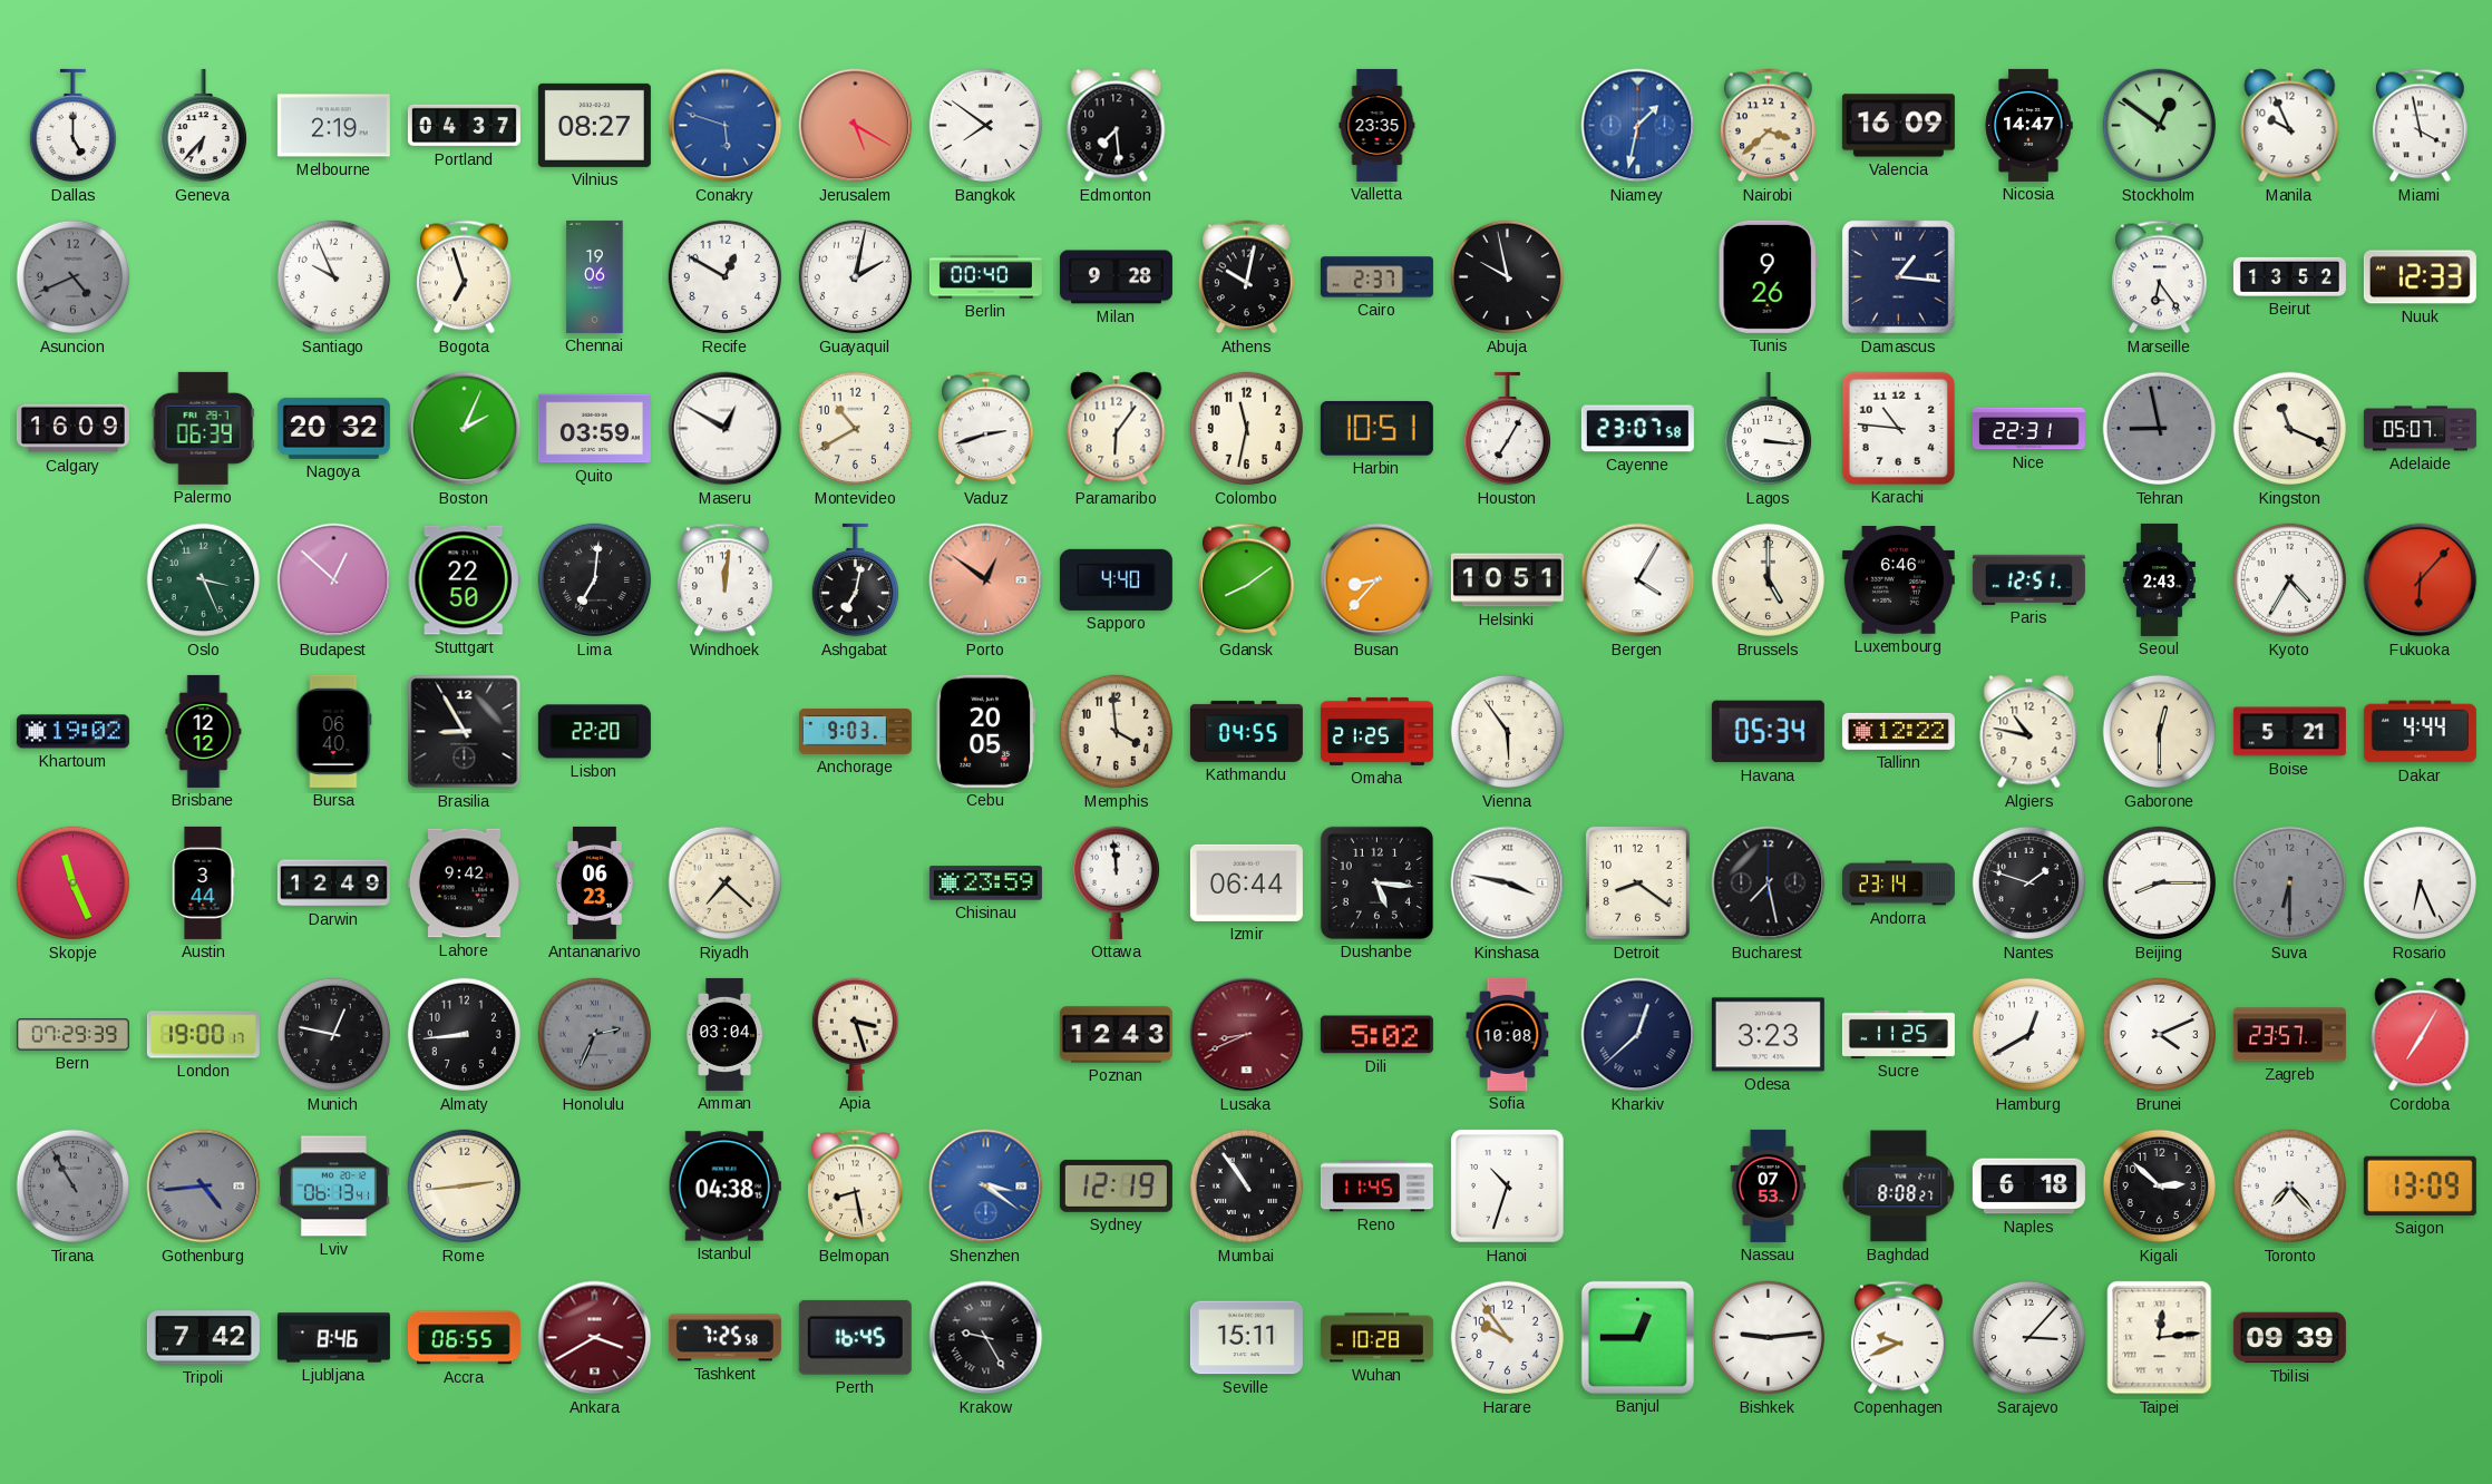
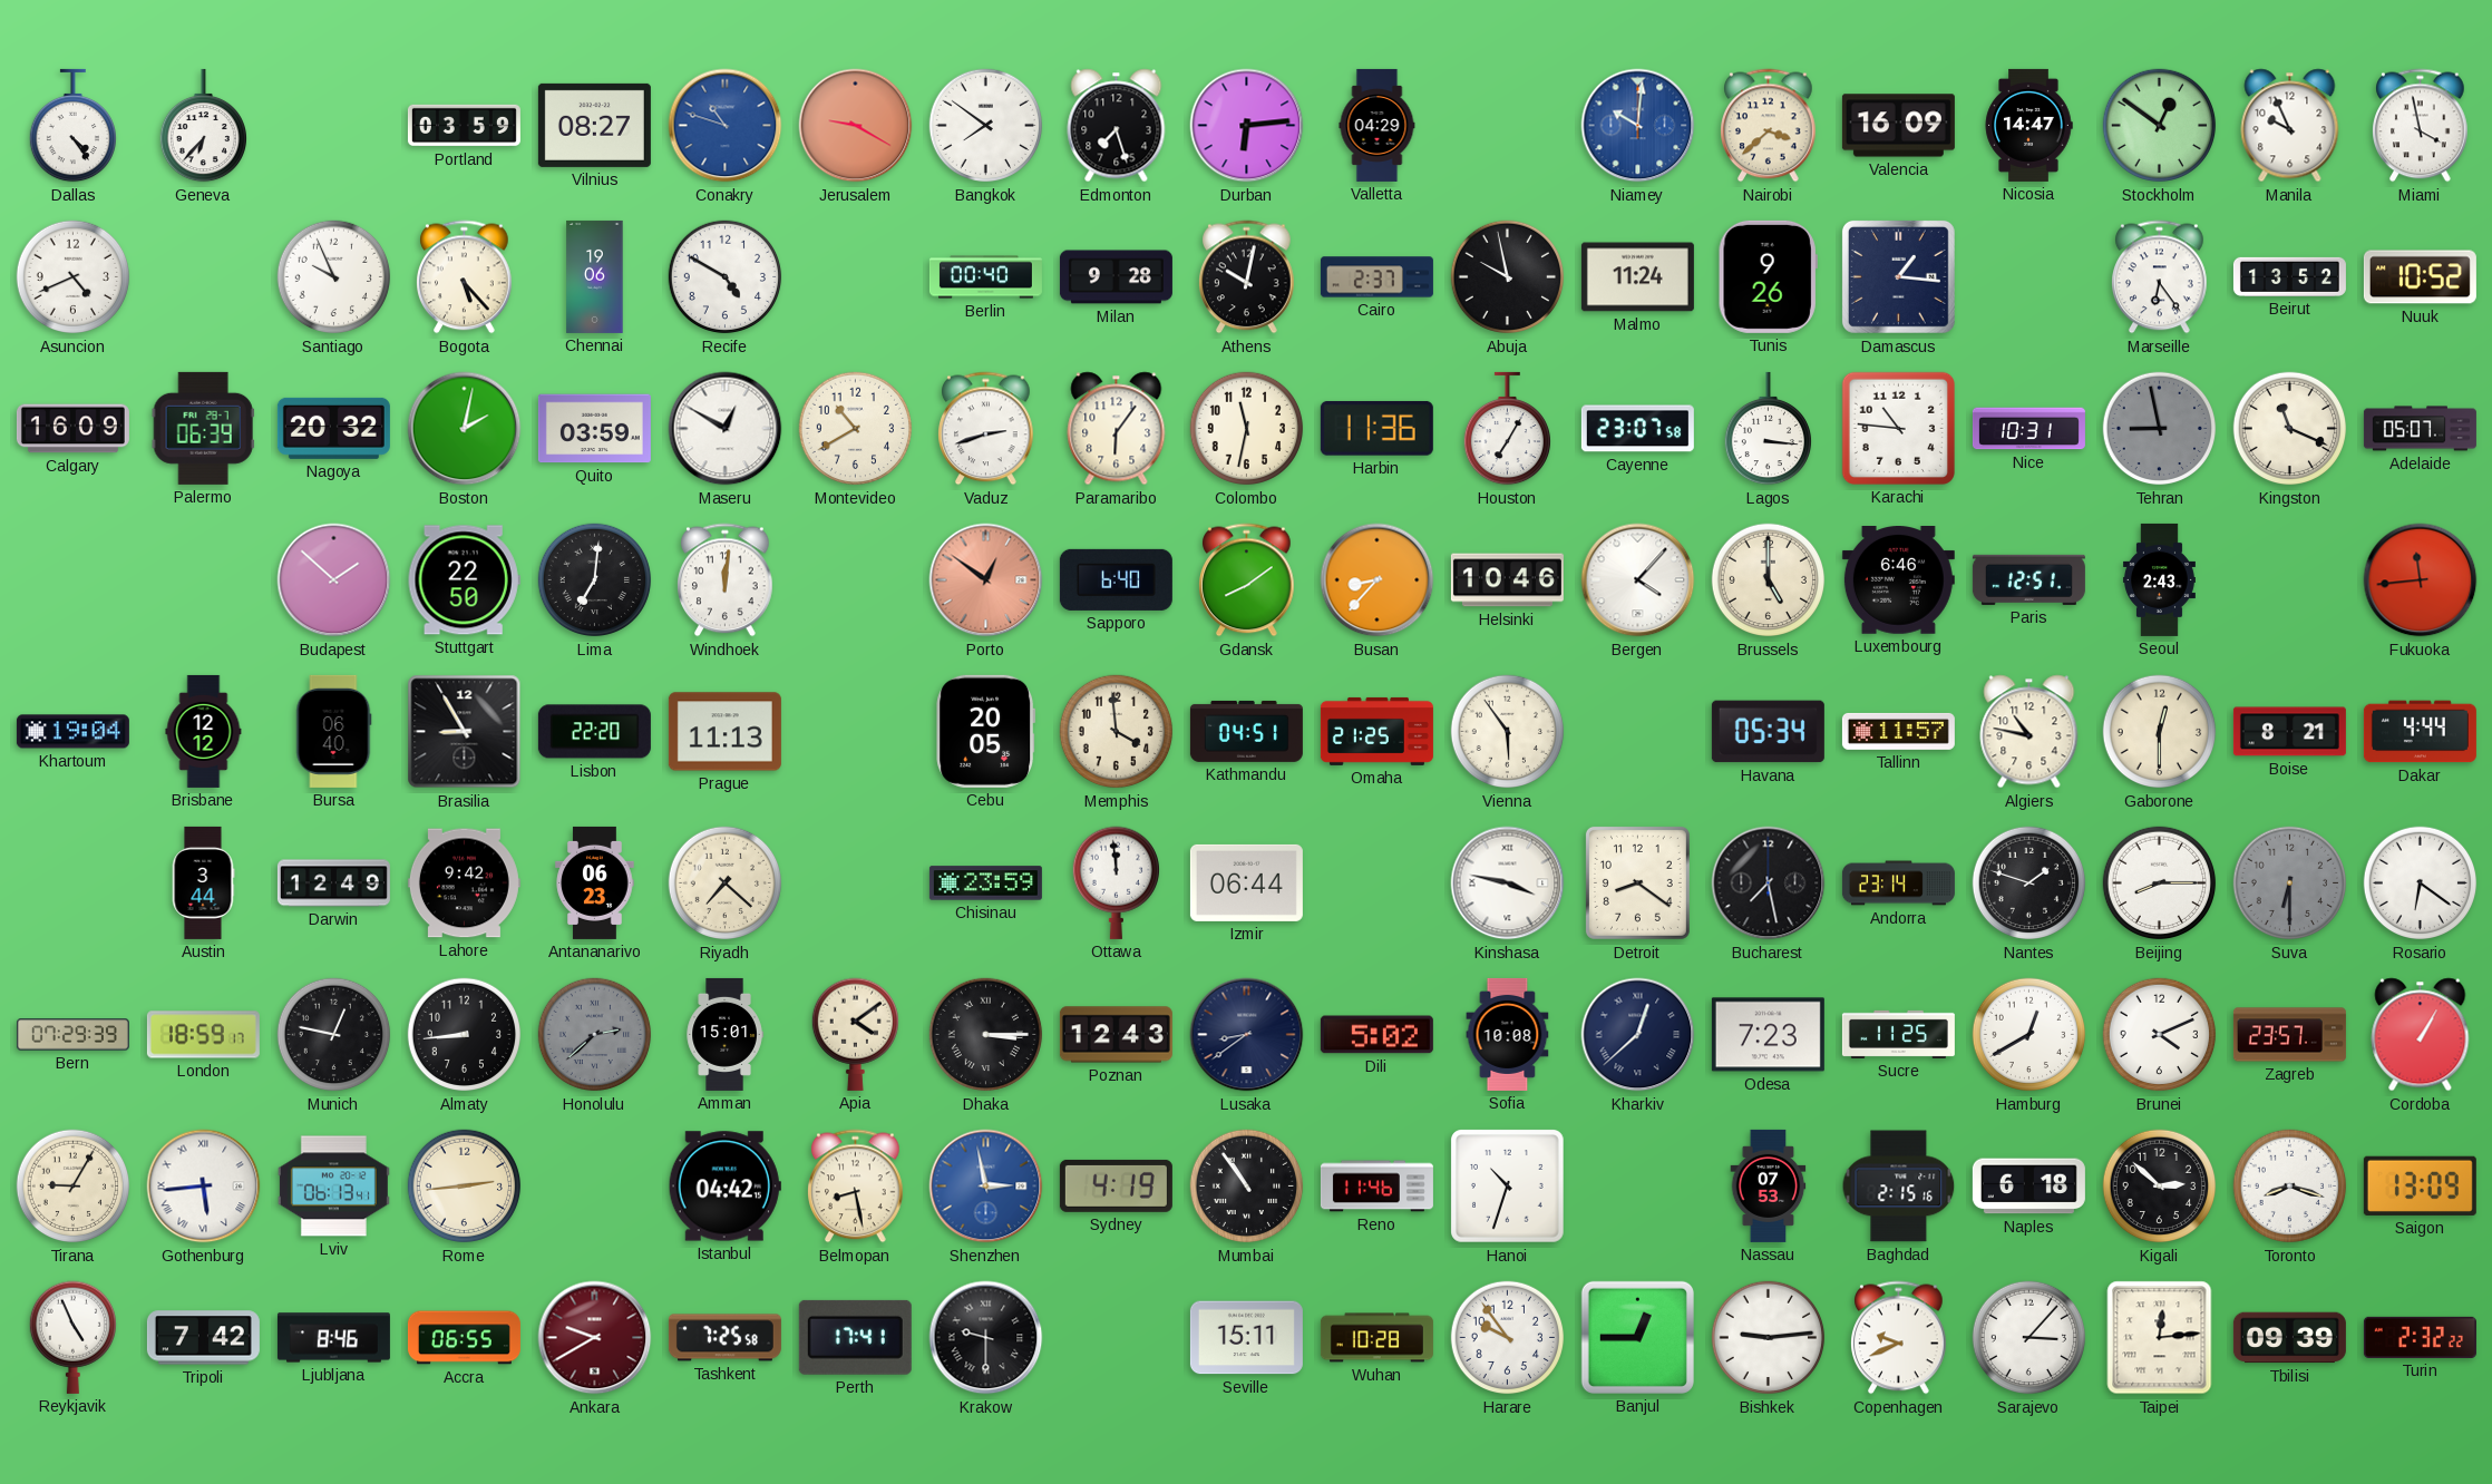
Dallas: 5:00 -> 4:24 (72, 126)
Melbourne: 2:19 -> none (333, 126)
Portland: 04:37 -> 03:59 (464, 126)
Conakry: 5:48 -> 10:48 (726, 126)
Jerusalem: 5:20 -> 9:20 (856, 126)
Edmonton: 7:29 -> 7:27 (1117, 126)
Durban: none -> 6:14 (1247, 126)
Valletta: 23:35 -> 04:29 (1378, 125)
Niamey: 1:32 -> 10:01 (1638, 126)
Asuncion dial: grey -> white (74, 277)
Bogota: 6:57 -> 5:23 (465, 277)
Recife: 12:50 -> 4:50 (726, 277)
Guayaquil: 2:02 -> none (856, 277)
Malmo: none -> 11:24 (1637, 277)
Nuuk: 12:33 -> 10:52 (2420, 277)
Boston: 2:04 -> 2:02 (465, 429)
Harbin: 10:51 -> 11:36 (1376, 428)
Nice: 22:31 -> 10:31 (2028, 429)
Oslo: 3:26 -> none (204, 580)
Budapest: 12:52 -> 1:52 (334, 580)
Ashgabat: 7:02 -> none (855, 580)
Sapporo: 4:40 -> 6:40 (1116, 579)
Helsinki: 10:51 -> 10:46 (1507, 580)
Bergen: 4:05 -> 4:07 (1638, 580)
Kyoto: 4:35 -> none (2290, 580)
Fukuoka: 6:07 -> 11:44 (2421, 580)
Khartoum: 19:02 -> 19:04 (72, 732)
Prague: none -> 11:13 (724, 732)
Anchorage: 9:03 -> none (855, 731)
Kathmandu: 04:55 -> 04:51 (1246, 731)
Tallinn: 12:22 -> 11:57 (1898, 731)
Boise: 5:21 -> 8:21 (2289, 732)
Skopje: 11:26 -> none (74, 883)
Dushanbe: 5:16 -> none (1376, 882)
Rosario: 6:26 -> 6:21 (2421, 883)
London: 19:00 -> 18:59 (203, 1035)
Honolulu: 2:34 -> 2:38 (595, 1035)
Amman: 03:04 -> 15:01 (724, 1034)
Apia: 3:27 -> 4:09 (855, 1034)
Dhaka: none -> 3:15 (986, 1035)
Lusaka: 8:41 -> 8:39 (1247, 1035)
Lusaka dial: burgundy -> navy (1247, 1035)
Odesa: 3:23 -> 7:23 (1768, 1035)
Cordoba: 7:05 -> 1:05 (2421, 1035)
Tirana: 10:55 -> 9:05 (74, 1187)
Tirana dial: grey -> cream (74, 1187)
Gothenburg: 4:44 -> 5:44 (204, 1187)
Gothenburg dial: grey -> white (204, 1187)
Istanbul: 04:38 -> 04:42 (724, 1187)
Shenzhen: 3:21 -> 2:58 (986, 1187)
Sydney: 12:19 -> 4:19 (1116, 1185)
Reno: 11:45 -> 11:46 (1376, 1187)
Baghdad: 8:08 -> 2:15 (1899, 1187)
Toronto: 7:23 -> 8:18 (2290, 1187)
Reykjavik: none -> 4:56 (72, 1337)
Ankara: 3:40 -> 9:40 (595, 1338)
Perth: 16:45 -> 17:41 (855, 1337)
Krakow: 9:25 -> 9:30 (986, 1338)
Turin: none -> 2:32 (2420, 1337)
